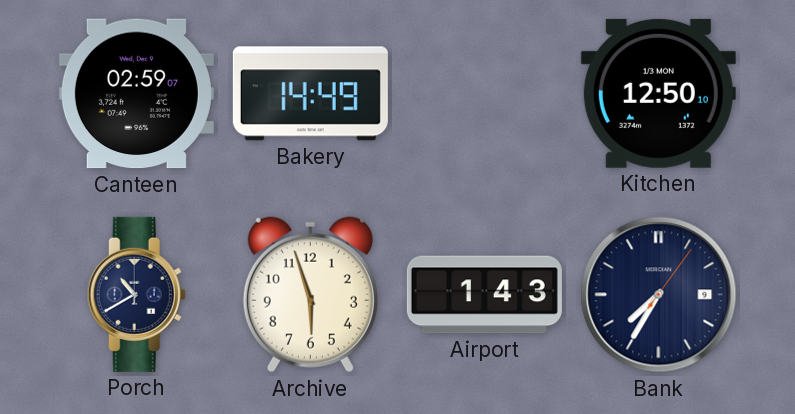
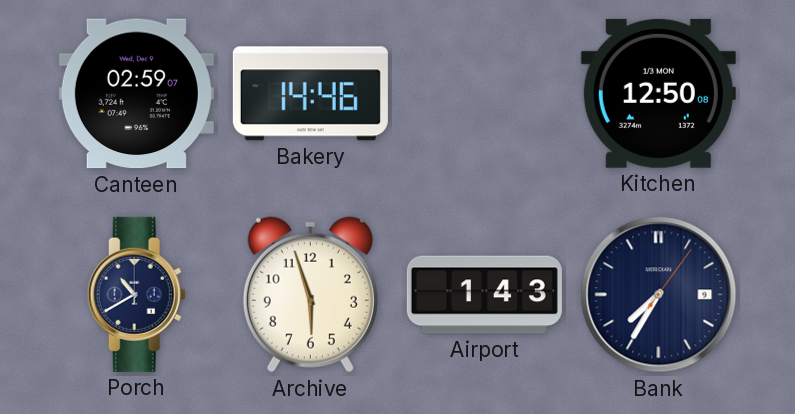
Bakery: 14:49 -> 14:46 (310, 94)
Kitchen: 12:50:10 -> 12:50:08 (658, 93)
